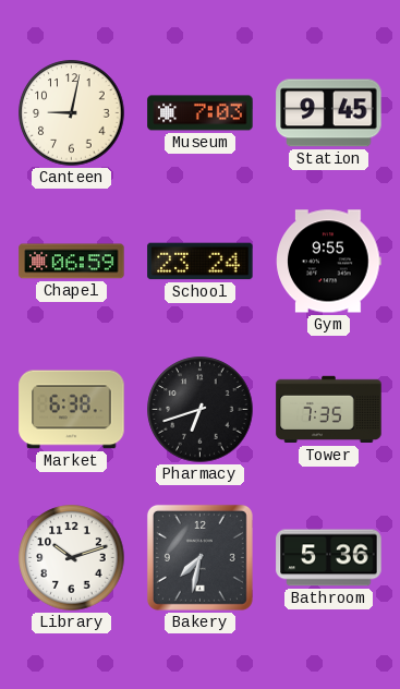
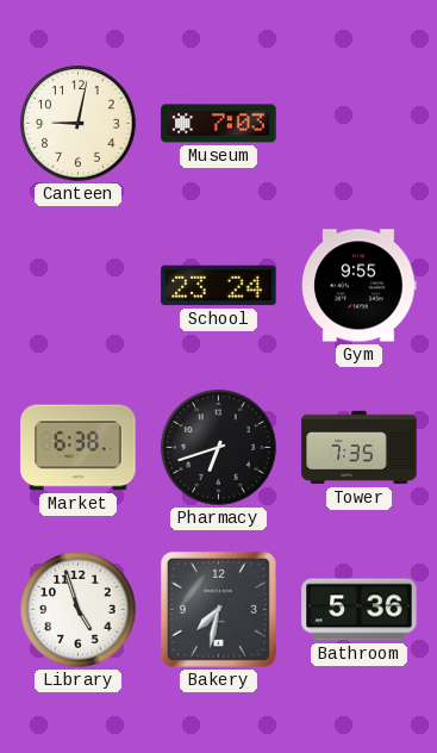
Station: 9:45 -> none (329, 113)
Chapel: 06:59 -> none (72, 262)
Library: 10:12 -> 4:57 (79, 610)
